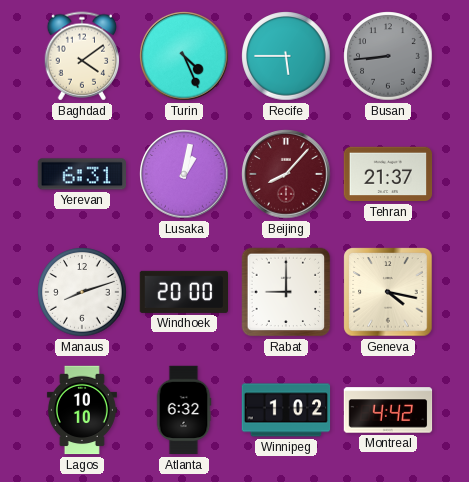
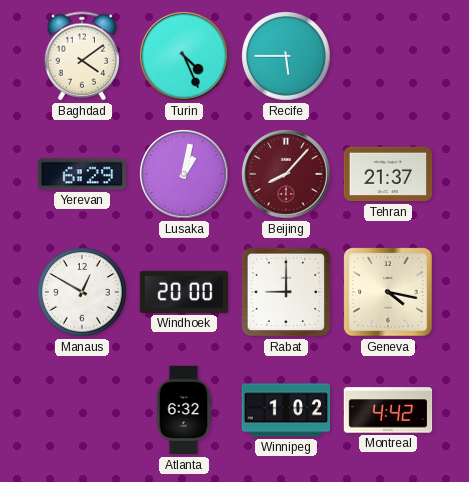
Busan: 8:44 -> none (388, 56)
Yerevan: 6:31 -> 6:29 (81, 174)
Manaus: 8:12 -> 12:50 (82, 292)
Lagos: 10:10 -> none (82, 410)
